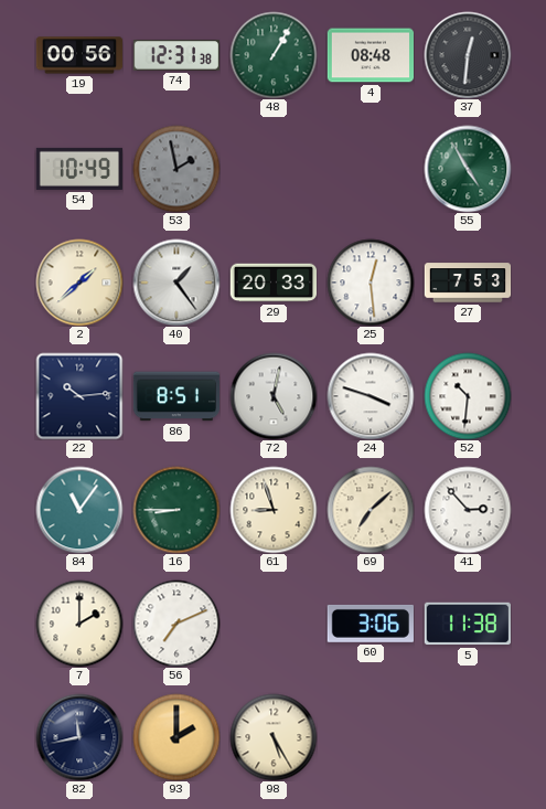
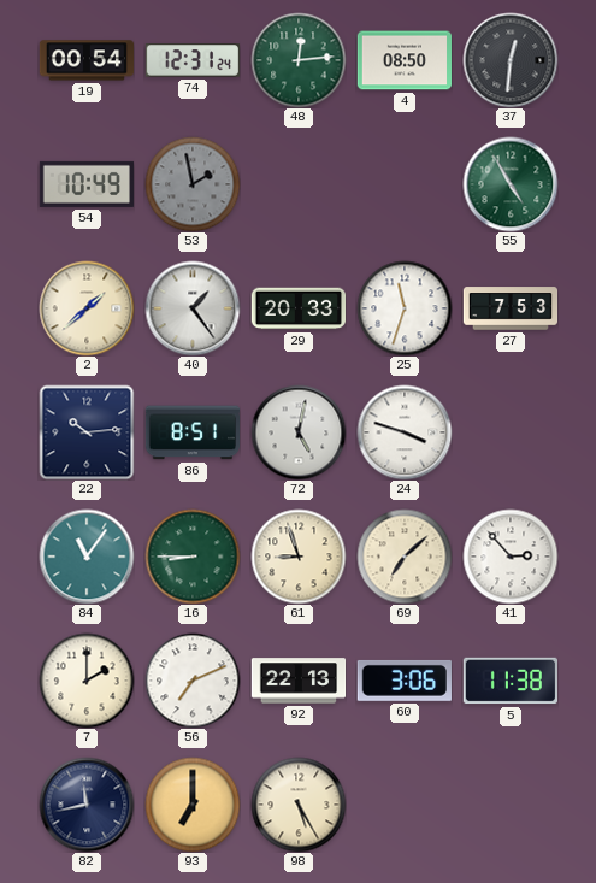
19: 00:56 -> 00:54 (87, 60)
74: 12:31:38 -> 12:31:24 (191, 60)
48: 1:05 -> 12:14 (299, 60)
4: 08:48 -> 08:50 (405, 60)
25: 12:29 -> 11:33 (405, 308)
52: 10:31 -> none (468, 396)
92: none -> 22:13 (299, 681)
93: 2:00 -> 7:00 (193, 805)
